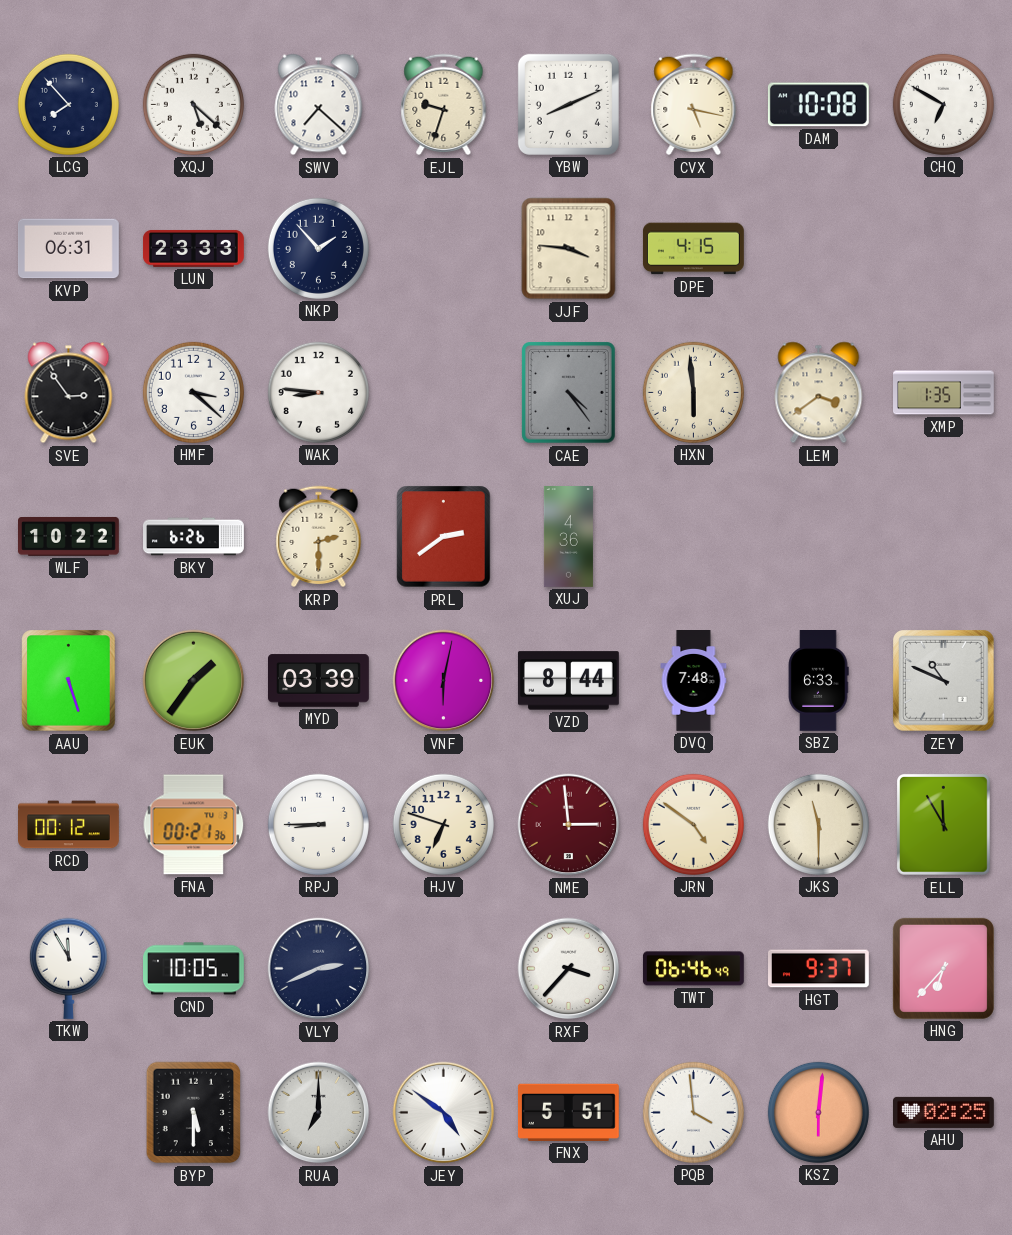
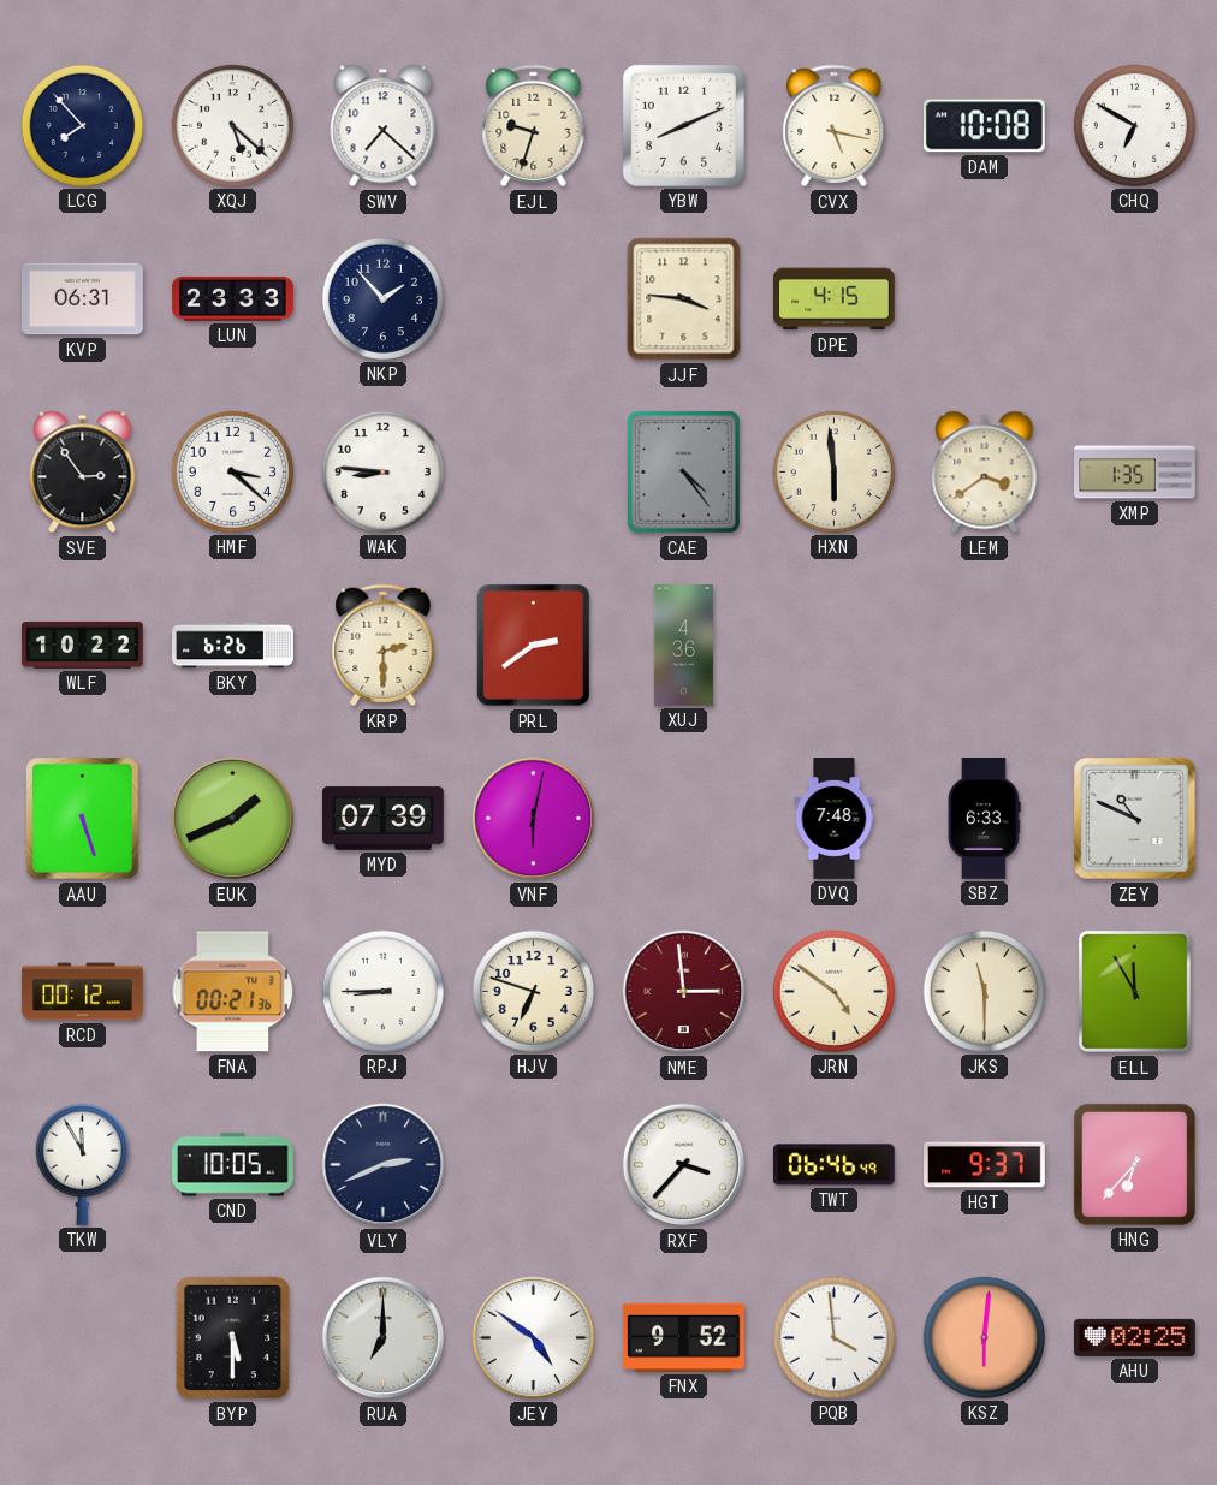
EUK: 1:36 -> 1:41 (233, 819)
MYD: 03:39 -> 07:39 (384, 819)
VZD: 8:44 -> none (568, 681)
FNX: 5:51 -> 9:52 (683, 1337)
